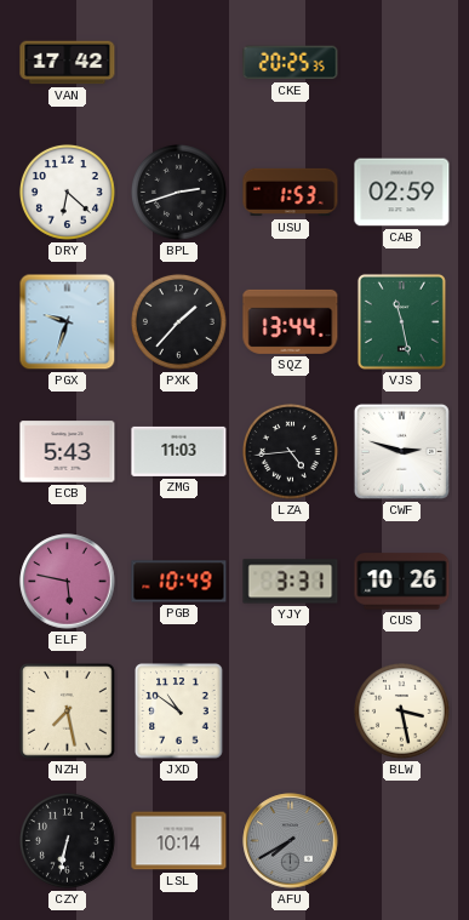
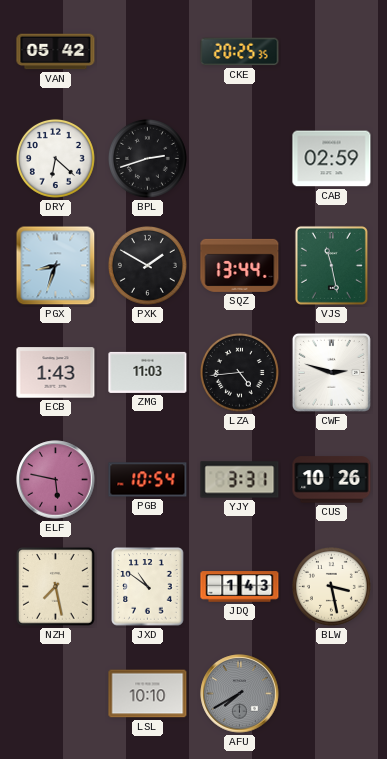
VAN: 17:42 -> 05:42 (56, 52)
USU: 1:53 -> none (291, 193)
PGX: 9:33 -> 8:33 (56, 266)
PXK: 1:37 -> 1:50 (147, 265)
ECB: 5:43 -> 1:43 (56, 373)
PGB: 10:49 -> 10:54 (148, 480)
JDQ: none -> 1:43 (240, 587)
CZY: 6:32 -> none (67, 840)
LSL: 10:14 -> 10:10 (148, 694)
